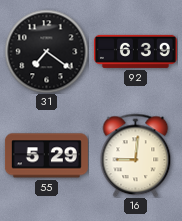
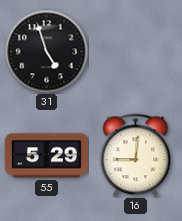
31: 7:21 -> 4:57 (46, 51)
92: 6:39 -> none (135, 51)
